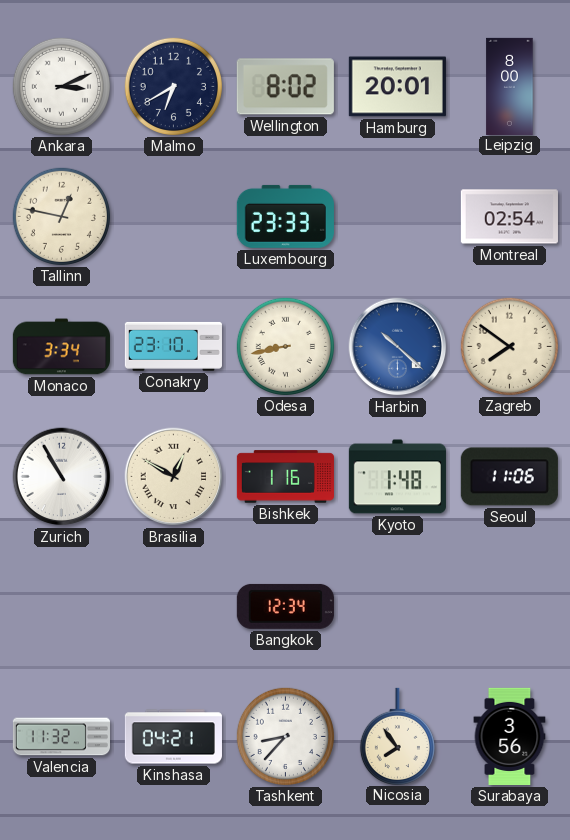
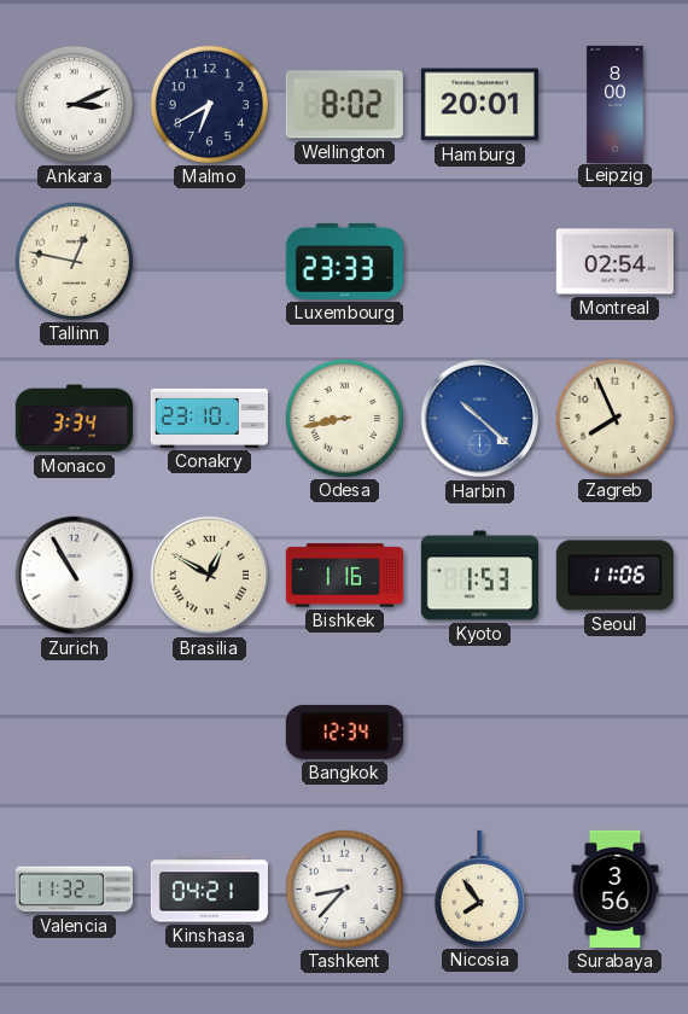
Zagreb: 7:51 -> 7:56 (614, 418)
Kyoto: 1:48 -> 1:53 (479, 576)
